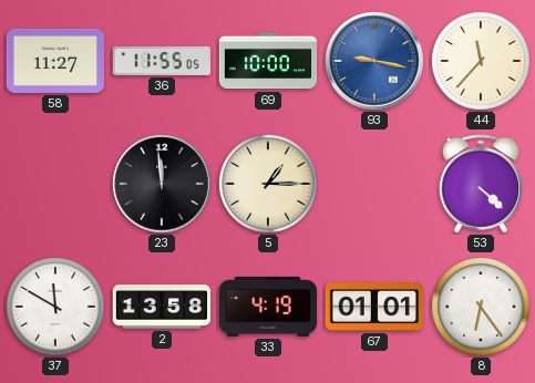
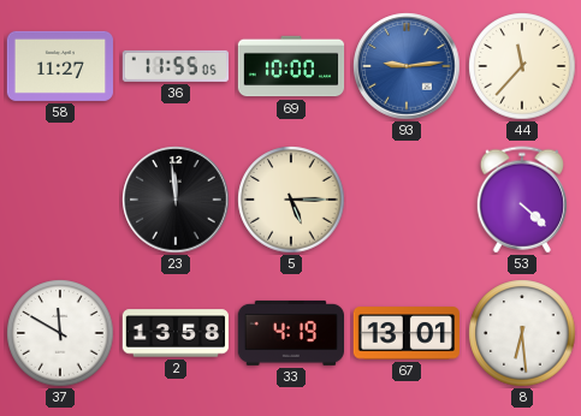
93: 9:17 -> 9:14 (407, 66)
5: 1:15 -> 5:15 (291, 200)
67: 01:01 -> 13:01 (405, 333)
8: 6:24 -> 6:29 (522, 333)
